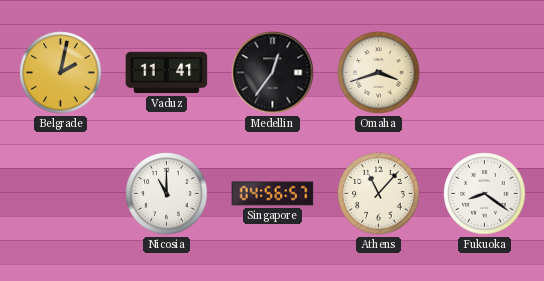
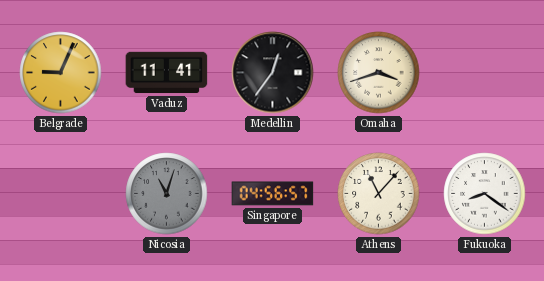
Belgrade: 2:02 -> 9:04 (61, 73)
Nicosia: 11:00 -> 11:03 (167, 194)
Nicosia dial: white -> grey (167, 194)
